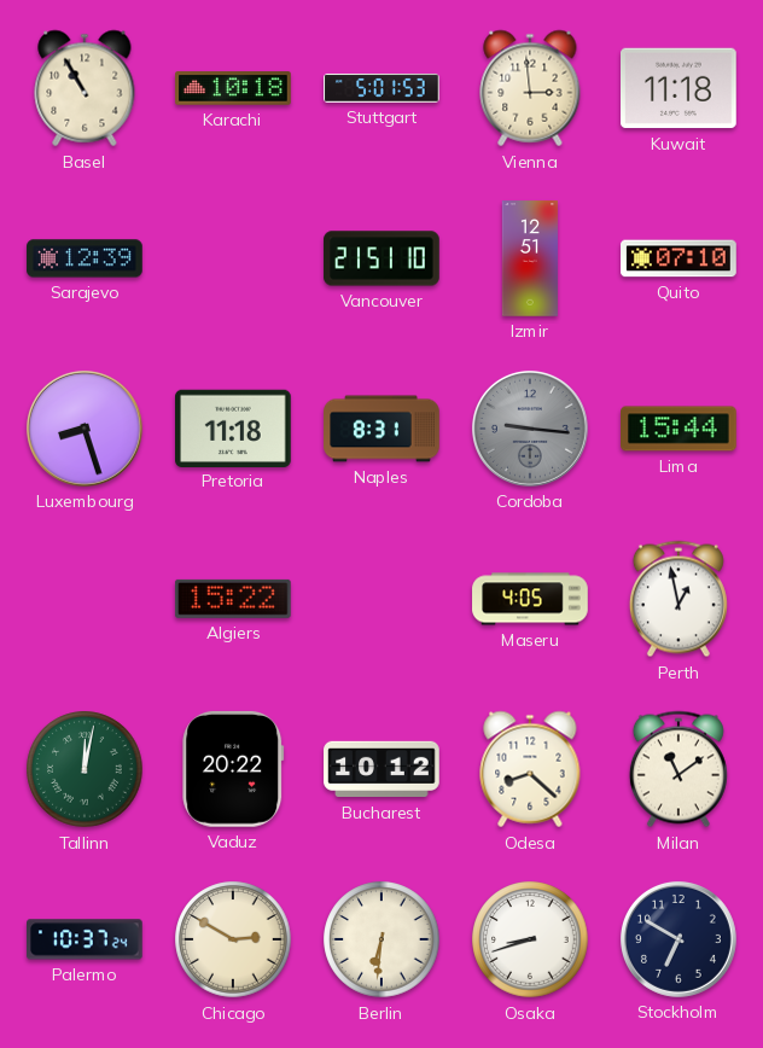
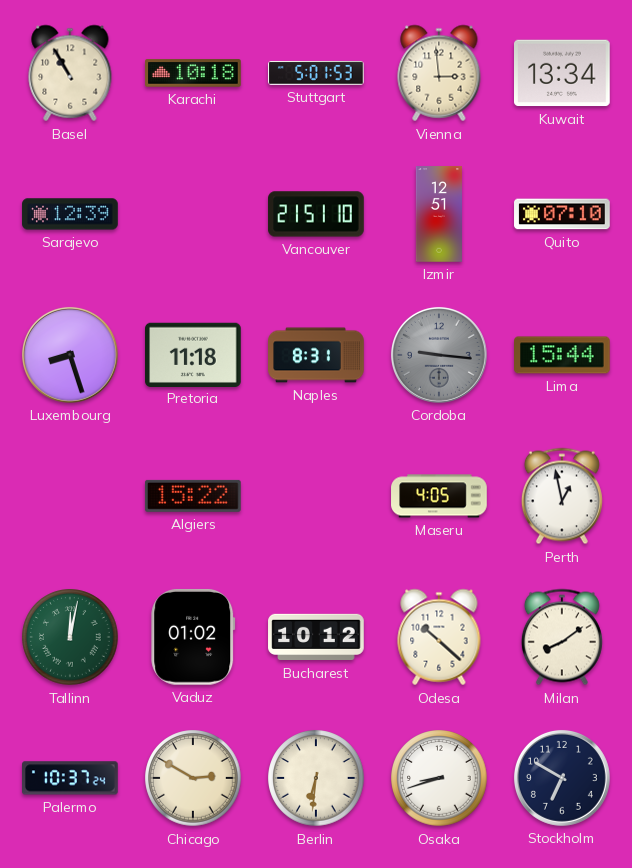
Kuwait: 11:18 -> 13:34 (563, 73)
Vaduz: 20:22 -> 01:02 (193, 637)
Odesa: 8:22 -> 10:22 (439, 637)
Milan: 11:09 -> 8:09 (562, 637)
